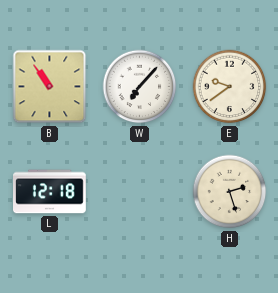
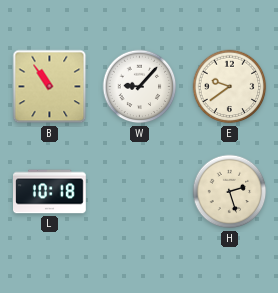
W: 7:07 -> 9:07 (140, 87)
L: 12:18 -> 10:18 (50, 192)
